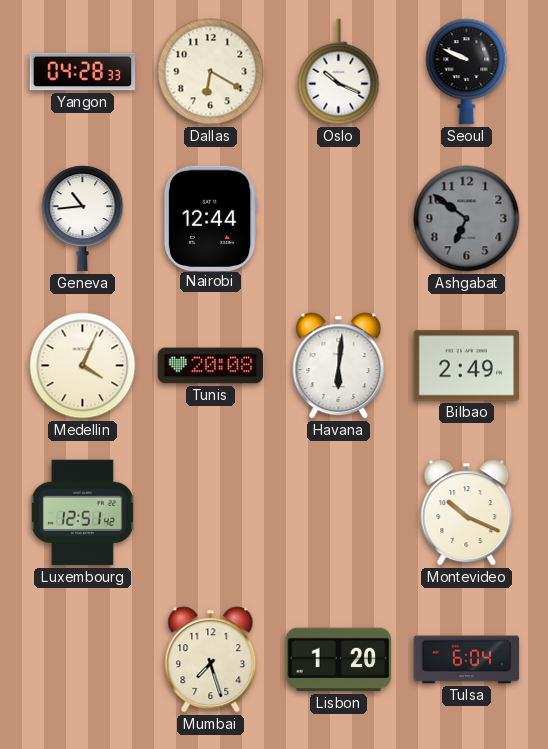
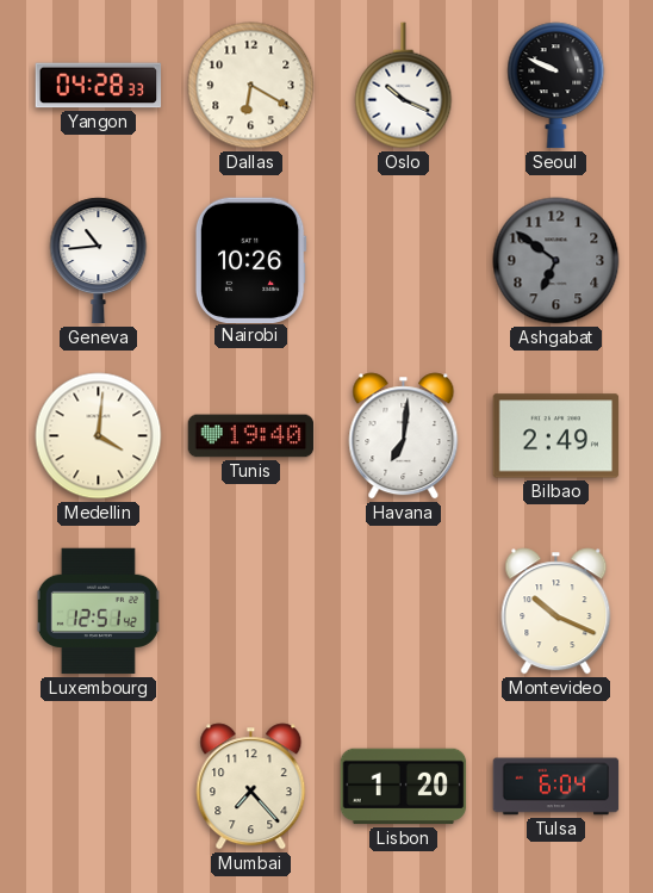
Nairobi: 12:44 -> 10:26 (250, 260)
Medellin: 4:04 -> 4:01 (99, 436)
Tunis: 20:08 -> 19:40 (251, 436)
Havana: 6:01 -> 7:01 (404, 436)
Mumbai: 7:27 -> 7:23 (251, 787)
